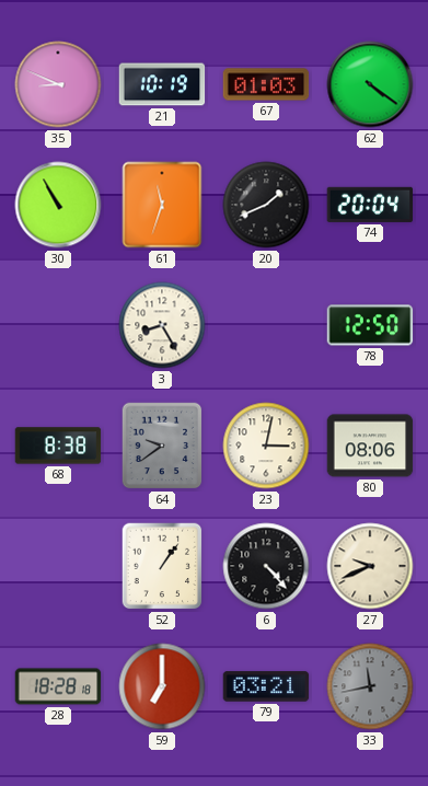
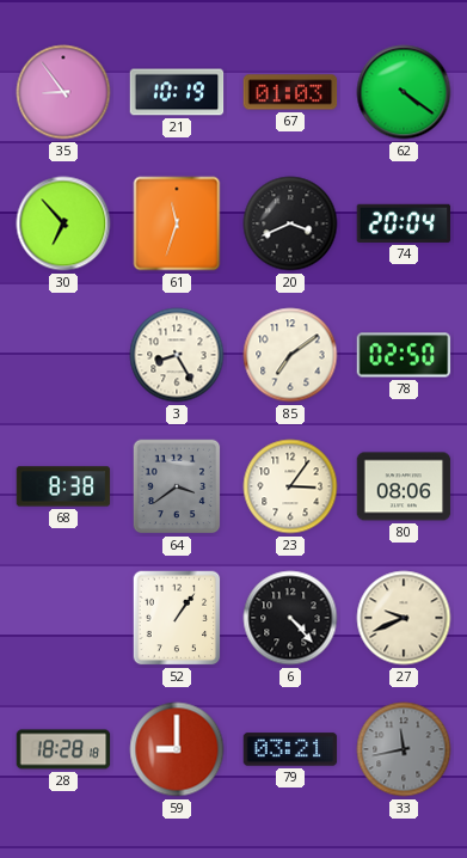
35: 8:49 -> 8:54 (63, 92)
30: 10:55 -> 6:53 (63, 223)
20: 1:41 -> 3:41 (290, 223)
85: none -> 7:09 (290, 355)
78: 12:50 -> 02:50 (404, 355)
64: 9:39 -> 3:39 (177, 486)
23: 3:02 -> 3:06 (290, 486)
59: 7:00 -> 9:00 (177, 749)
